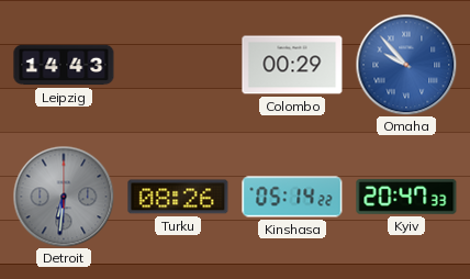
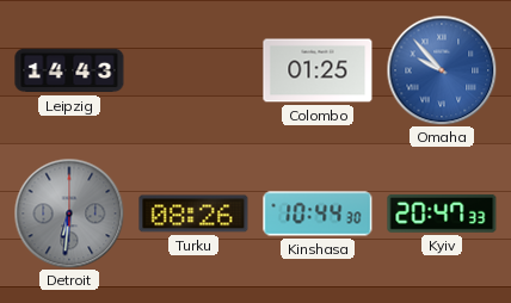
Colombo: 00:29 -> 01:25 (318, 70)
Kinshasa: 05:14 -> 10:44 (318, 214)
